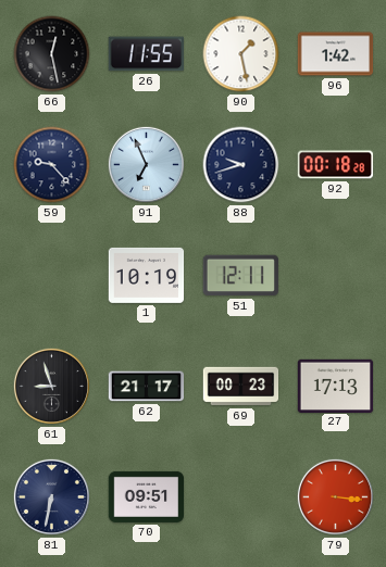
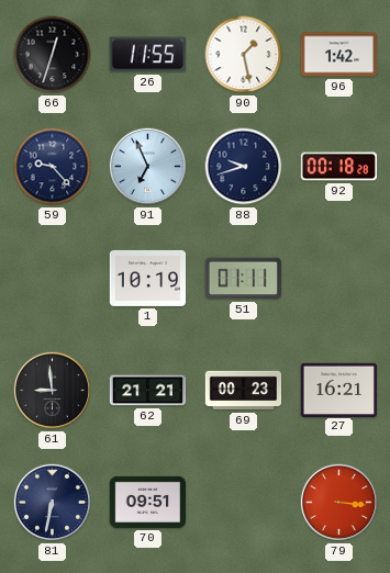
66: 12:28 -> 12:33 (53, 55)
51: 12:11 -> 01:11 (243, 279)
61: 8:57 -> 8:59 (52, 390)
62: 21:17 -> 21:21 (148, 391)
27: 17:13 -> 16:21 (339, 390)
